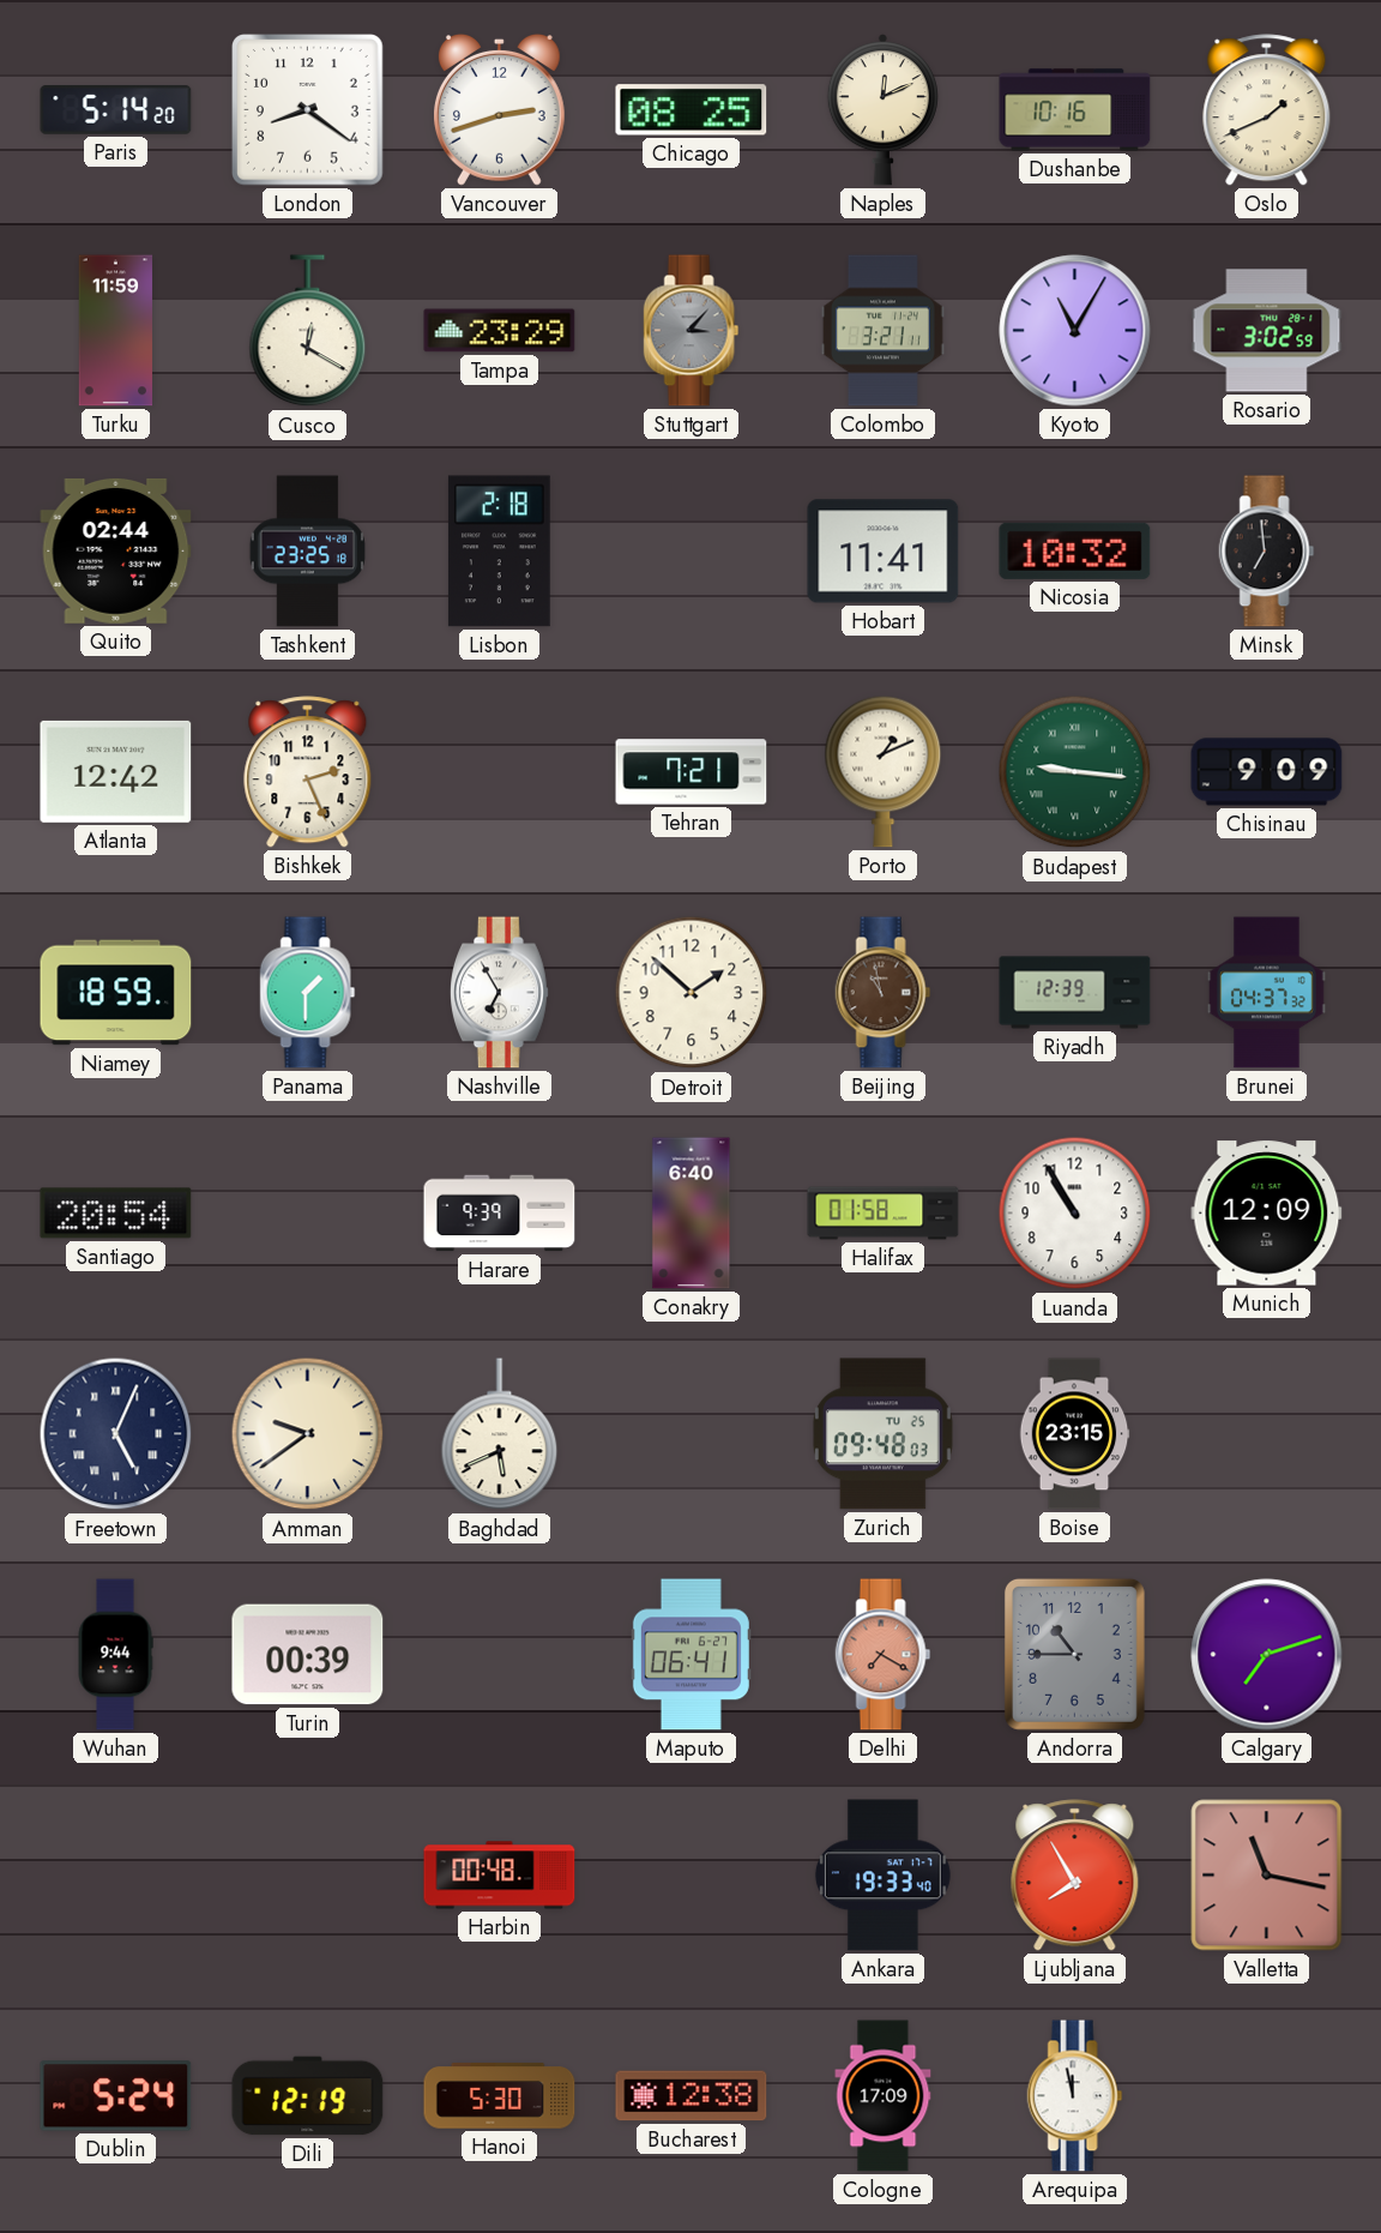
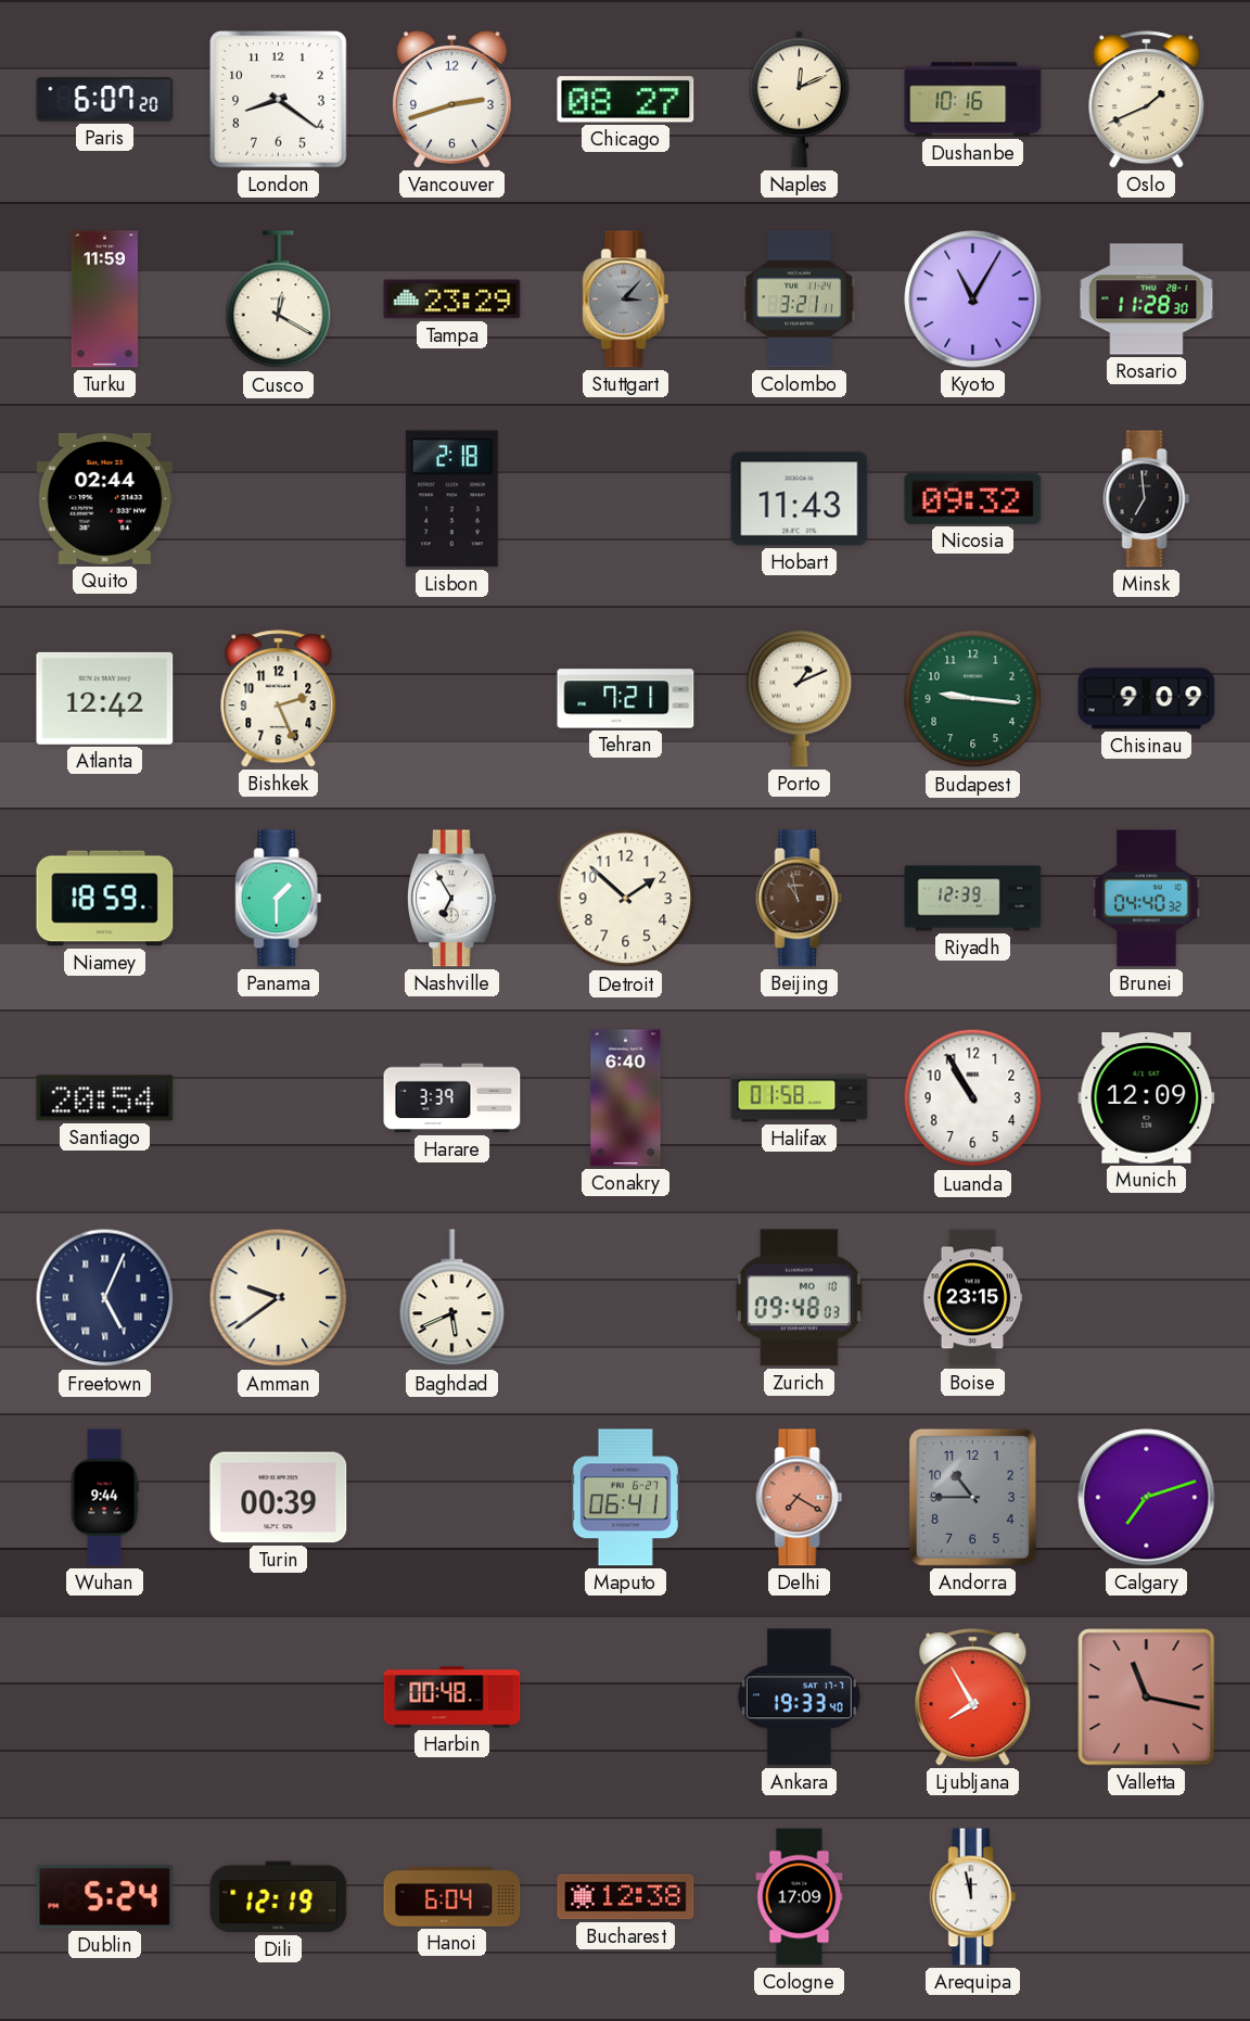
Paris: 5:14 -> 6:07 (105, 100)
Chicago: 08:25 -> 08:27 (626, 100)
Rosario: 3:02 -> 11:28 (1147, 300)
Tashkent: 23:25 -> none (307, 552)
Hobart: 11:41 -> 11:43 (800, 499)
Nicosia: 10:32 -> 09:32 (973, 498)
Budapest numerals: Roman -> Arabic (973, 699)
Brunei: 04:37 -> 04:40 (1147, 899)
Harare: 9:39 -> 3:39 (452, 1098)
Zurich date: TU 25 -> MO 10 (799, 1298)
Hanoi: 5:30 -> 6:04 (452, 1897)
